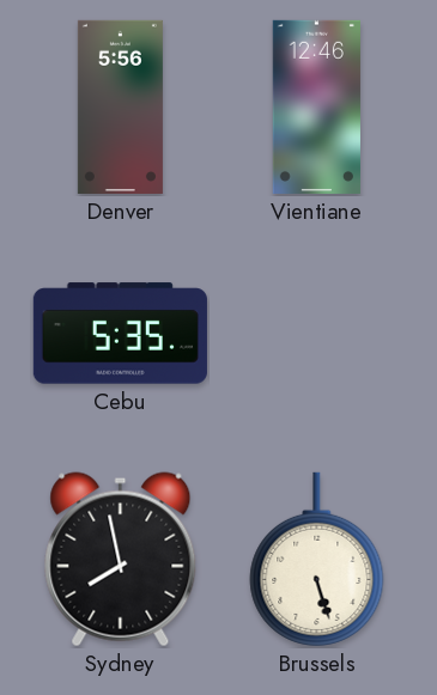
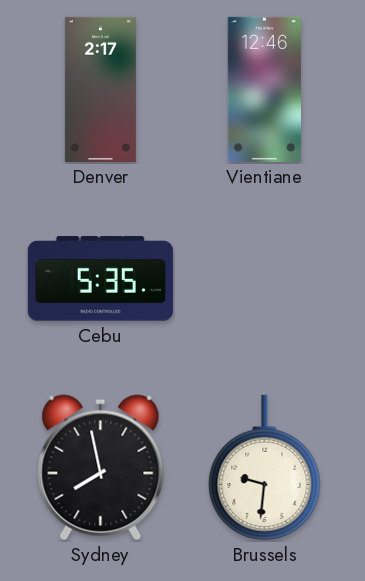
Denver: 5:56 -> 2:17 (100, 89)
Brussels: 5:27 -> 9:31 (265, 467)
